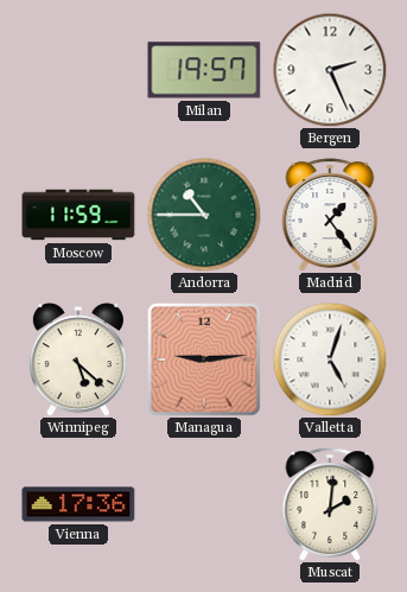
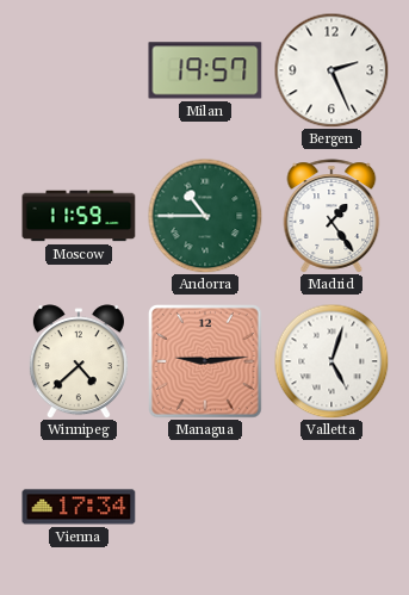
Winnipeg: 5:22 -> 4:38 (79, 361)
Vienna: 17:36 -> 17:34 (79, 507)
Muscat: 2:01 -> none (330, 504)
